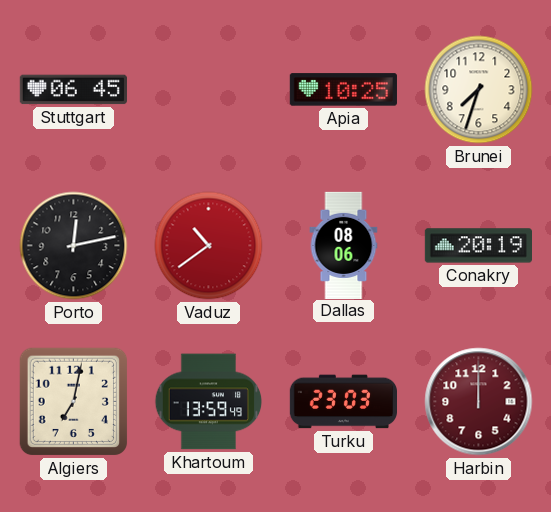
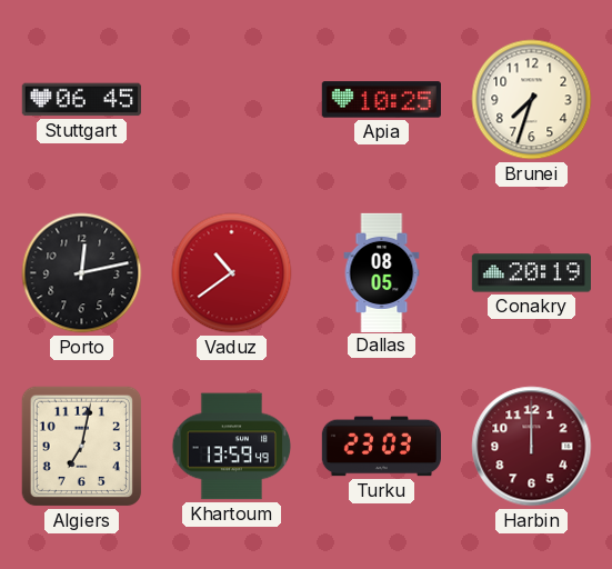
Dallas: 08:06 -> 08:05 (382, 272)
